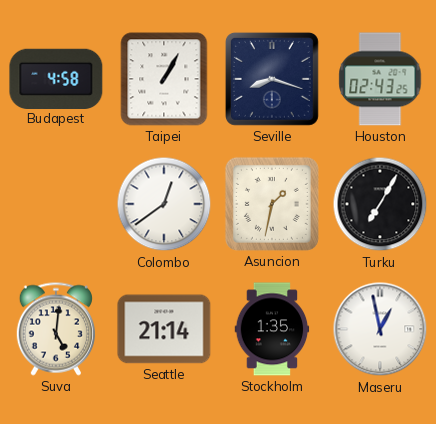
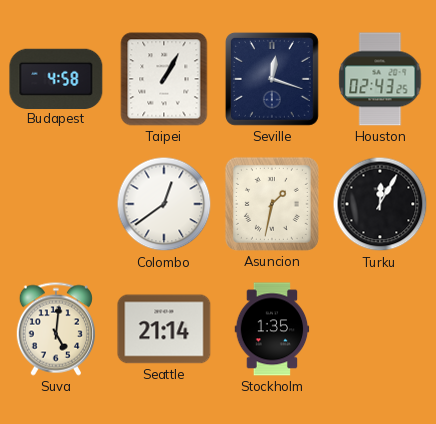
Seville: 8:18 -> 12:18 (272, 79)
Turku: 7:05 -> 12:05 (380, 204)
Maseru: 12:58 -> none (380, 329)
